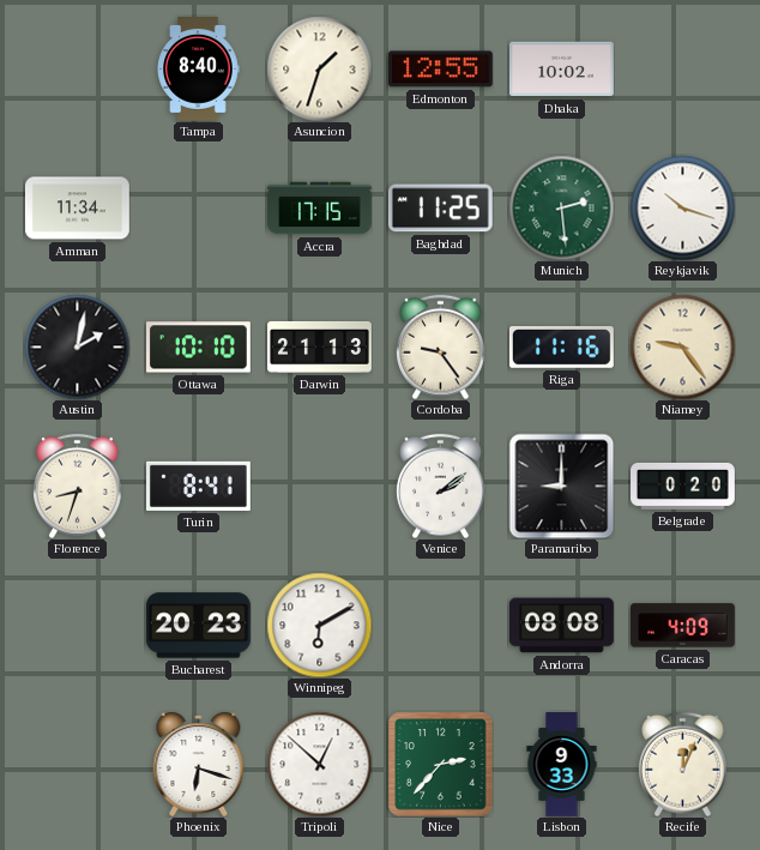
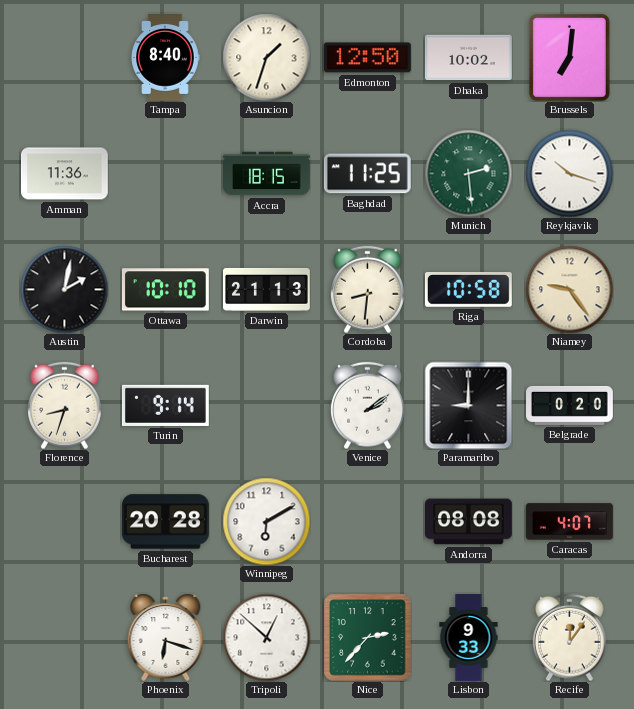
Edmonton: 12:55 -> 12:50 (367, 58)
Brussels: none -> 7:01 (569, 57)
Amman: 11:34 -> 11:36 (65, 174)
Accra: 17:15 -> 18:15 (267, 174)
Cordoba: 9:24 -> 8:31 (368, 289)
Riga: 11:16 -> 10:58 (468, 290)
Turin: 8:41 -> 9:14 (165, 405)
Bucharest: 20:23 -> 20:28 (166, 522)
Caracas: 4:09 -> 4:07 (570, 522)
Recife: 12:04 -> 12:06 (570, 637)
